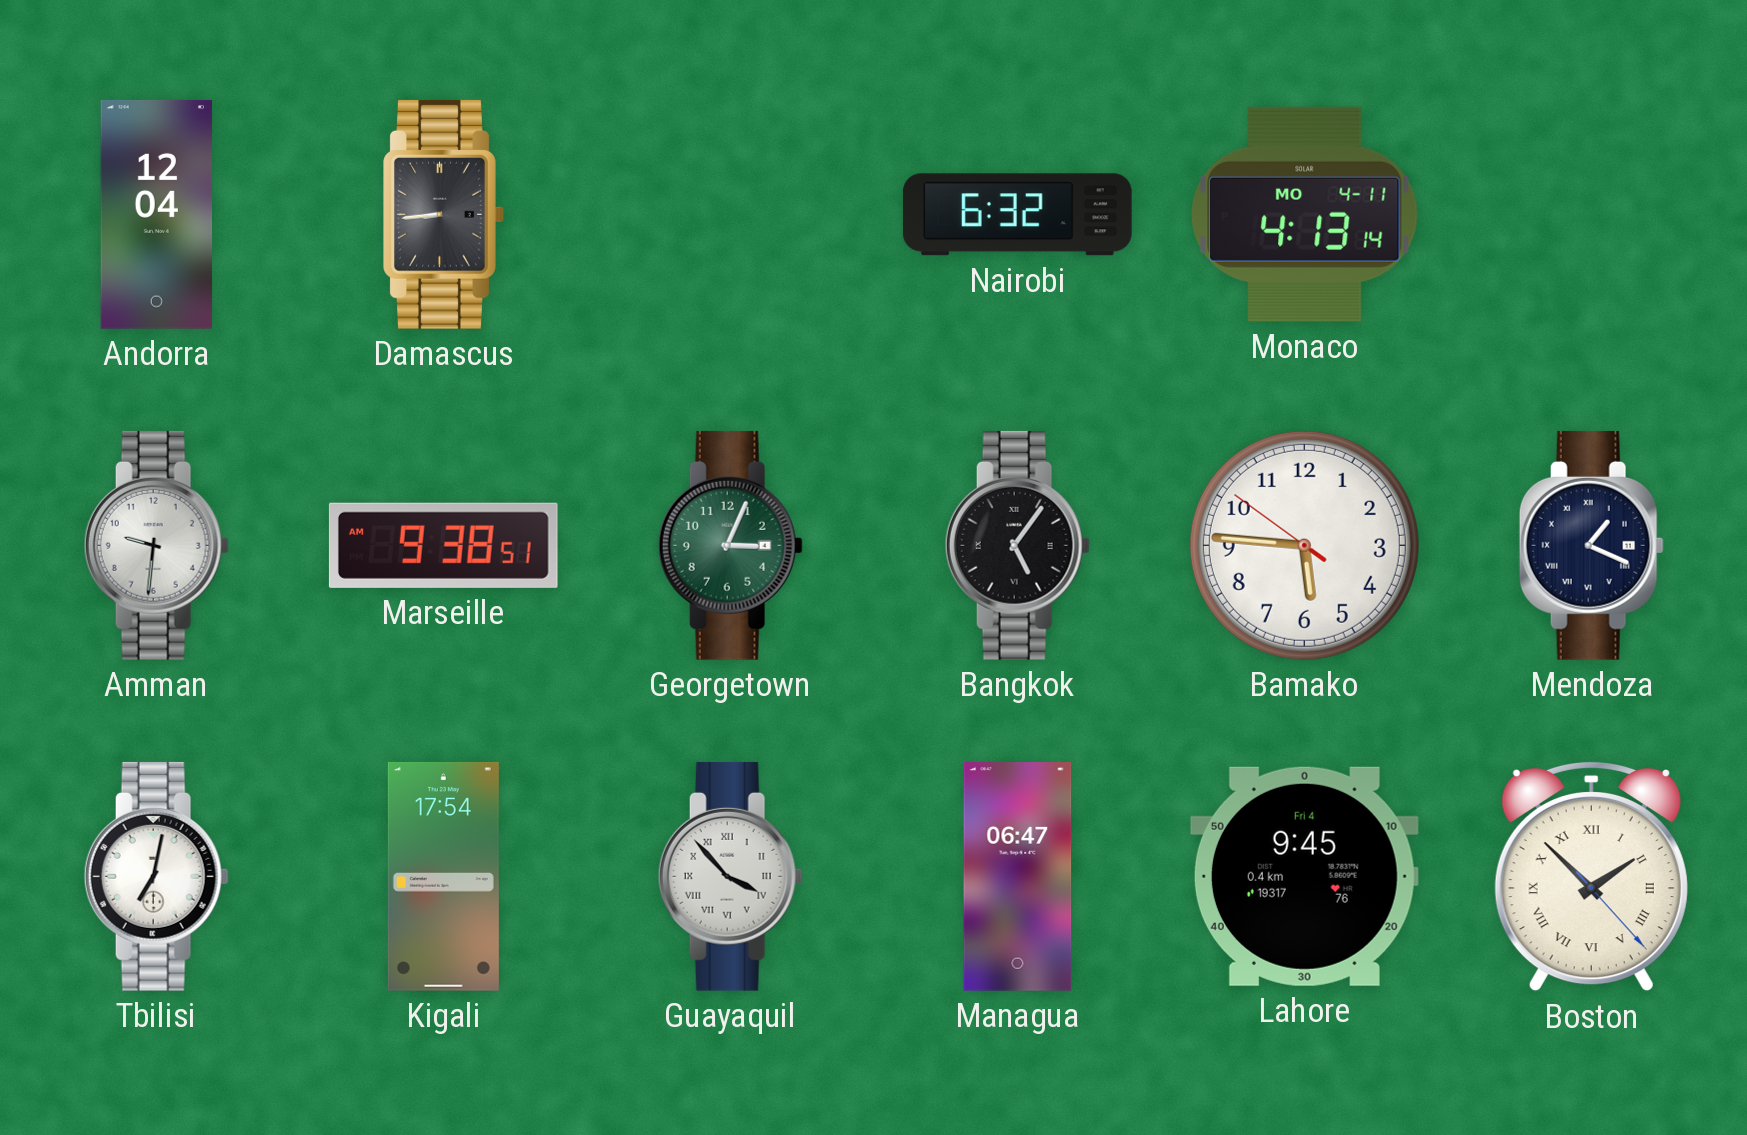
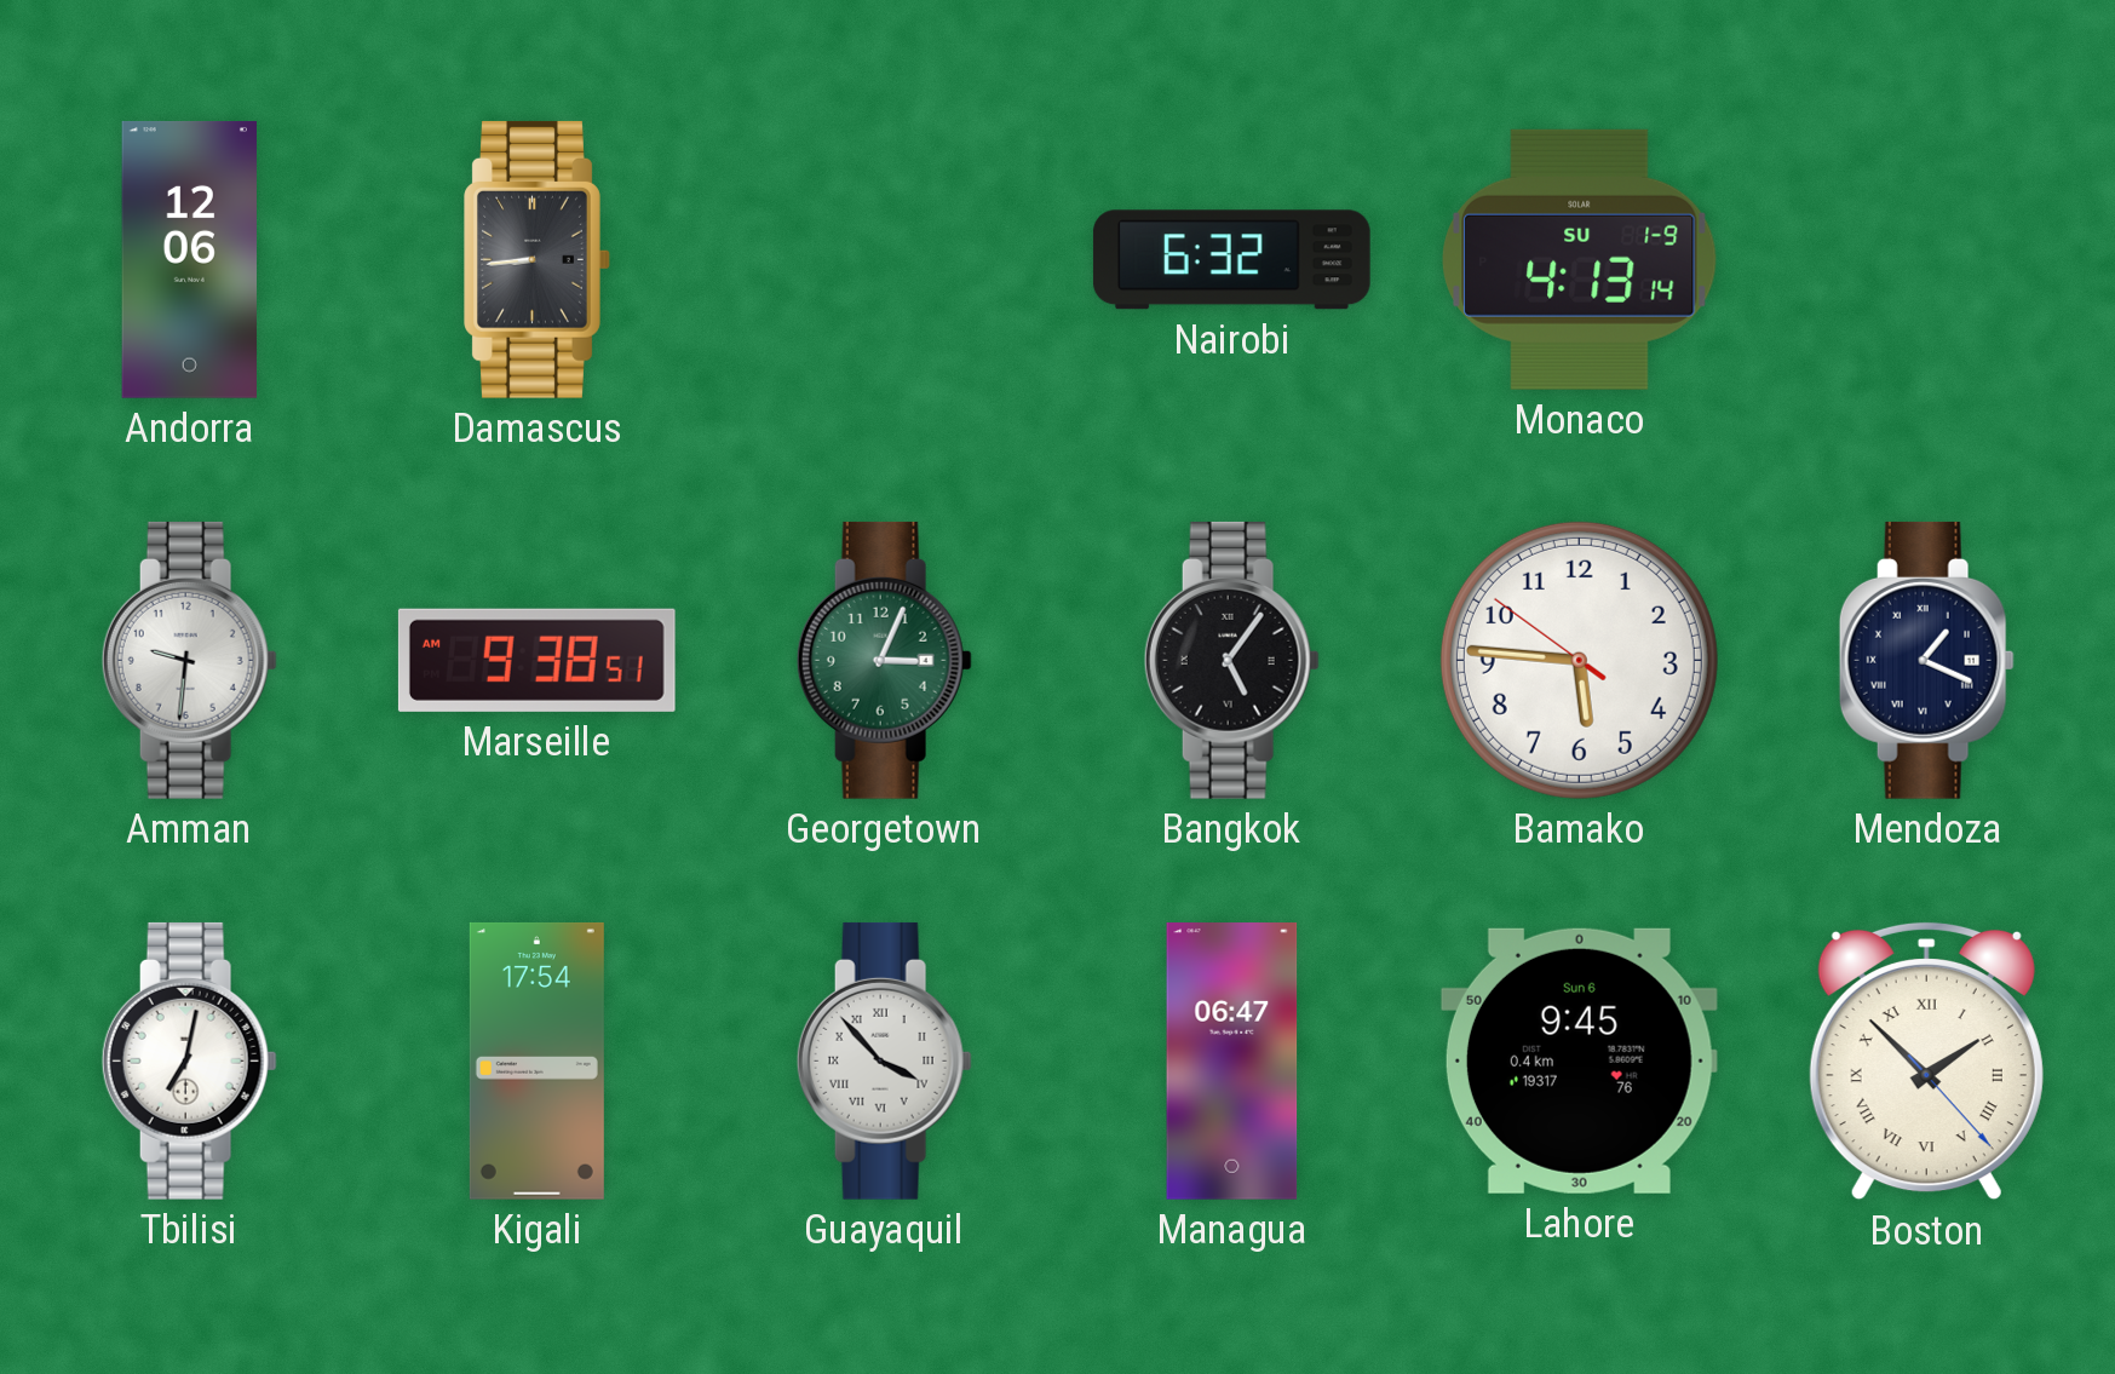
Andorra: 12:04 -> 12:06 (189, 259)
Monaco date: MO 4-11 -> SU 1-9 (1580, 259)
Lahore date: Fri 4 -> Sun 6 (1579, 1060)
